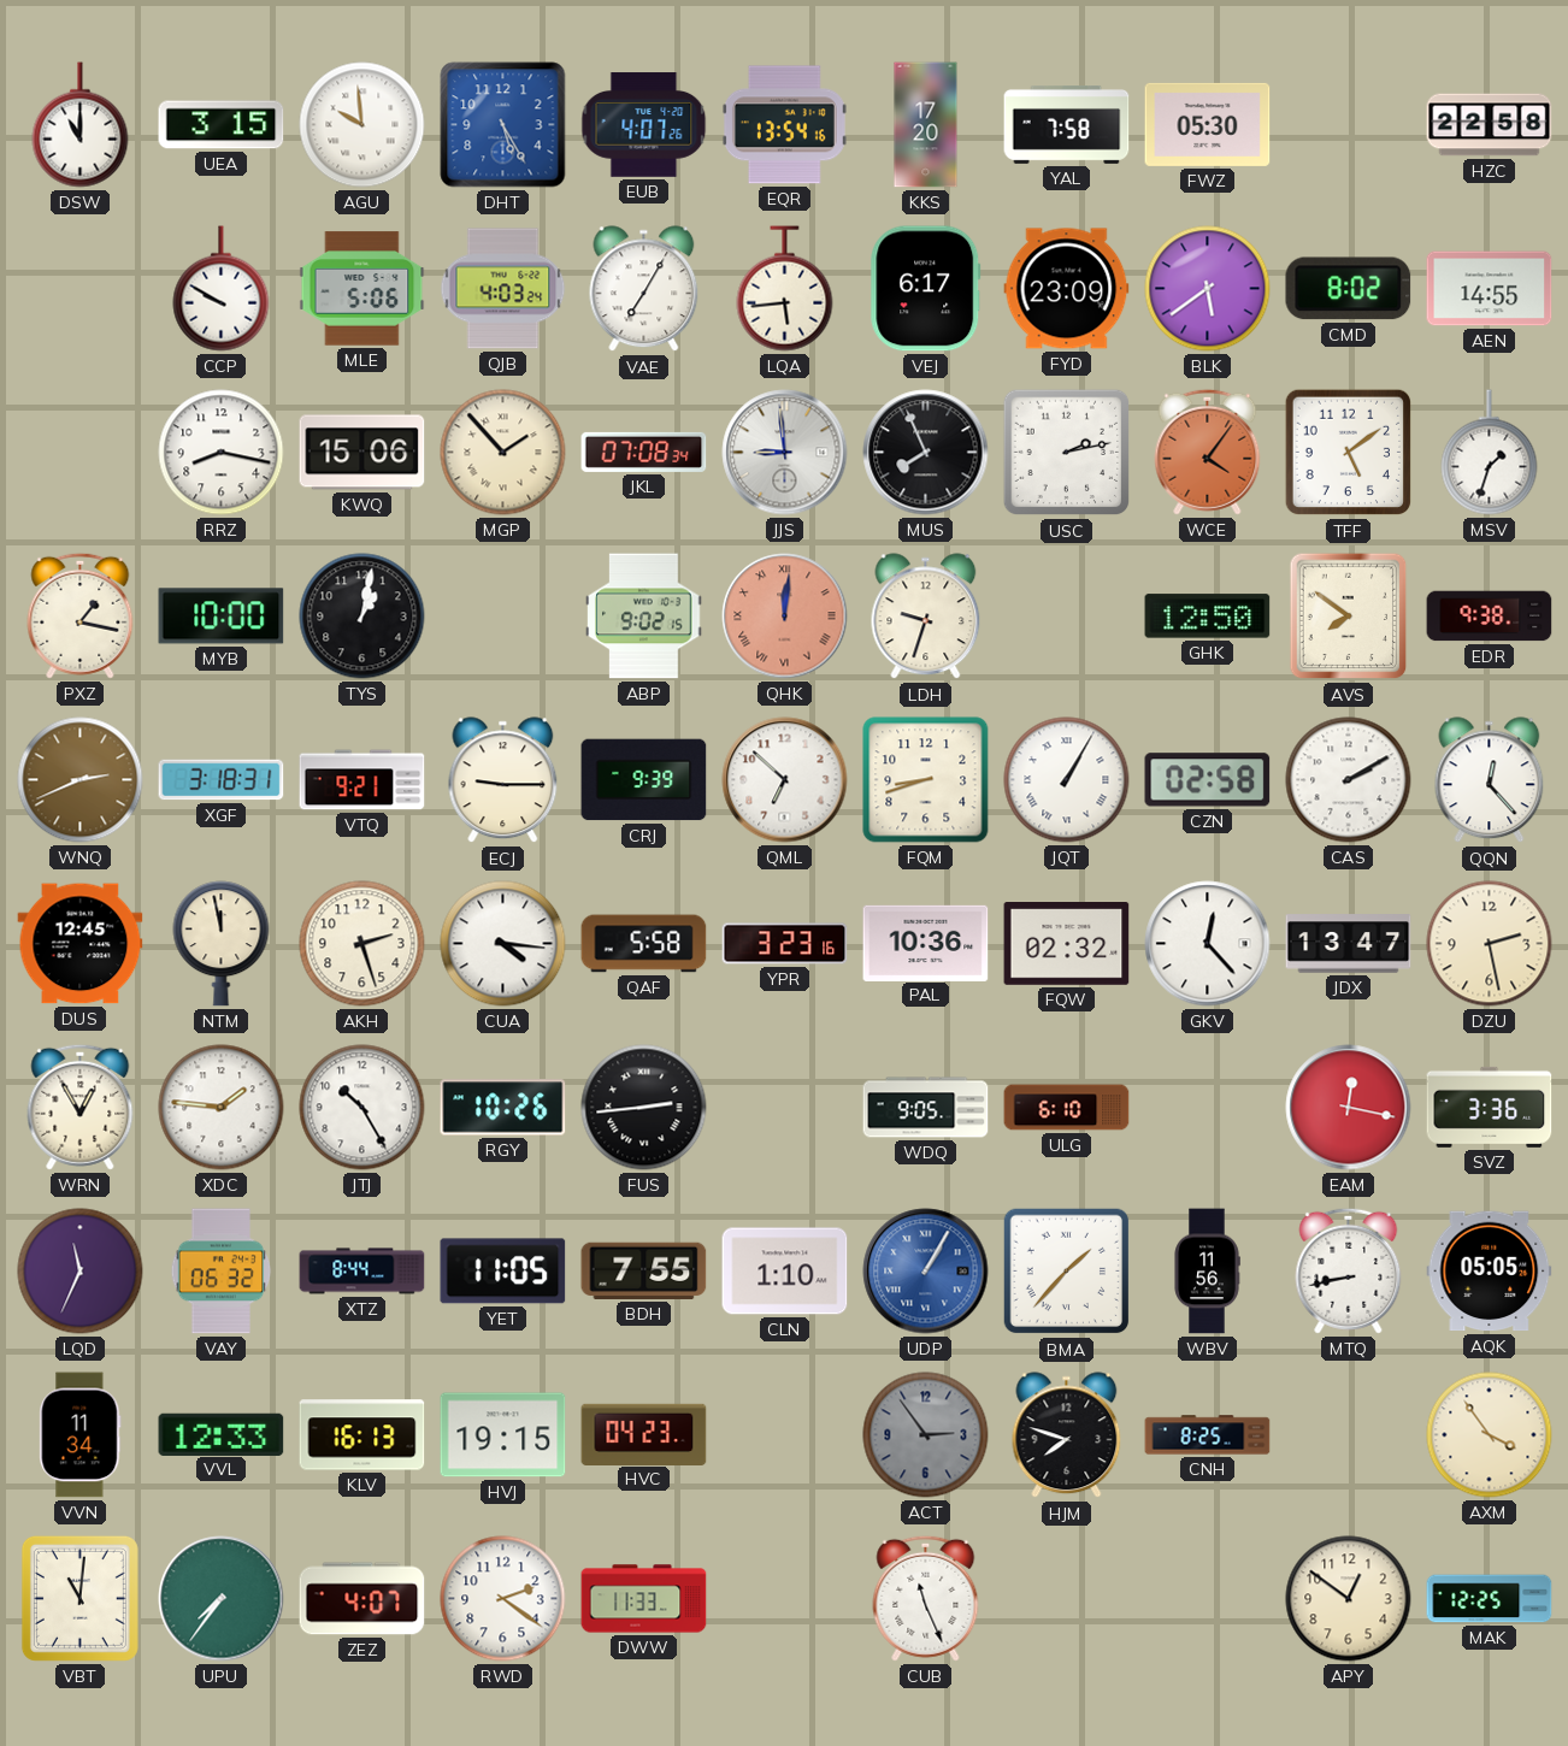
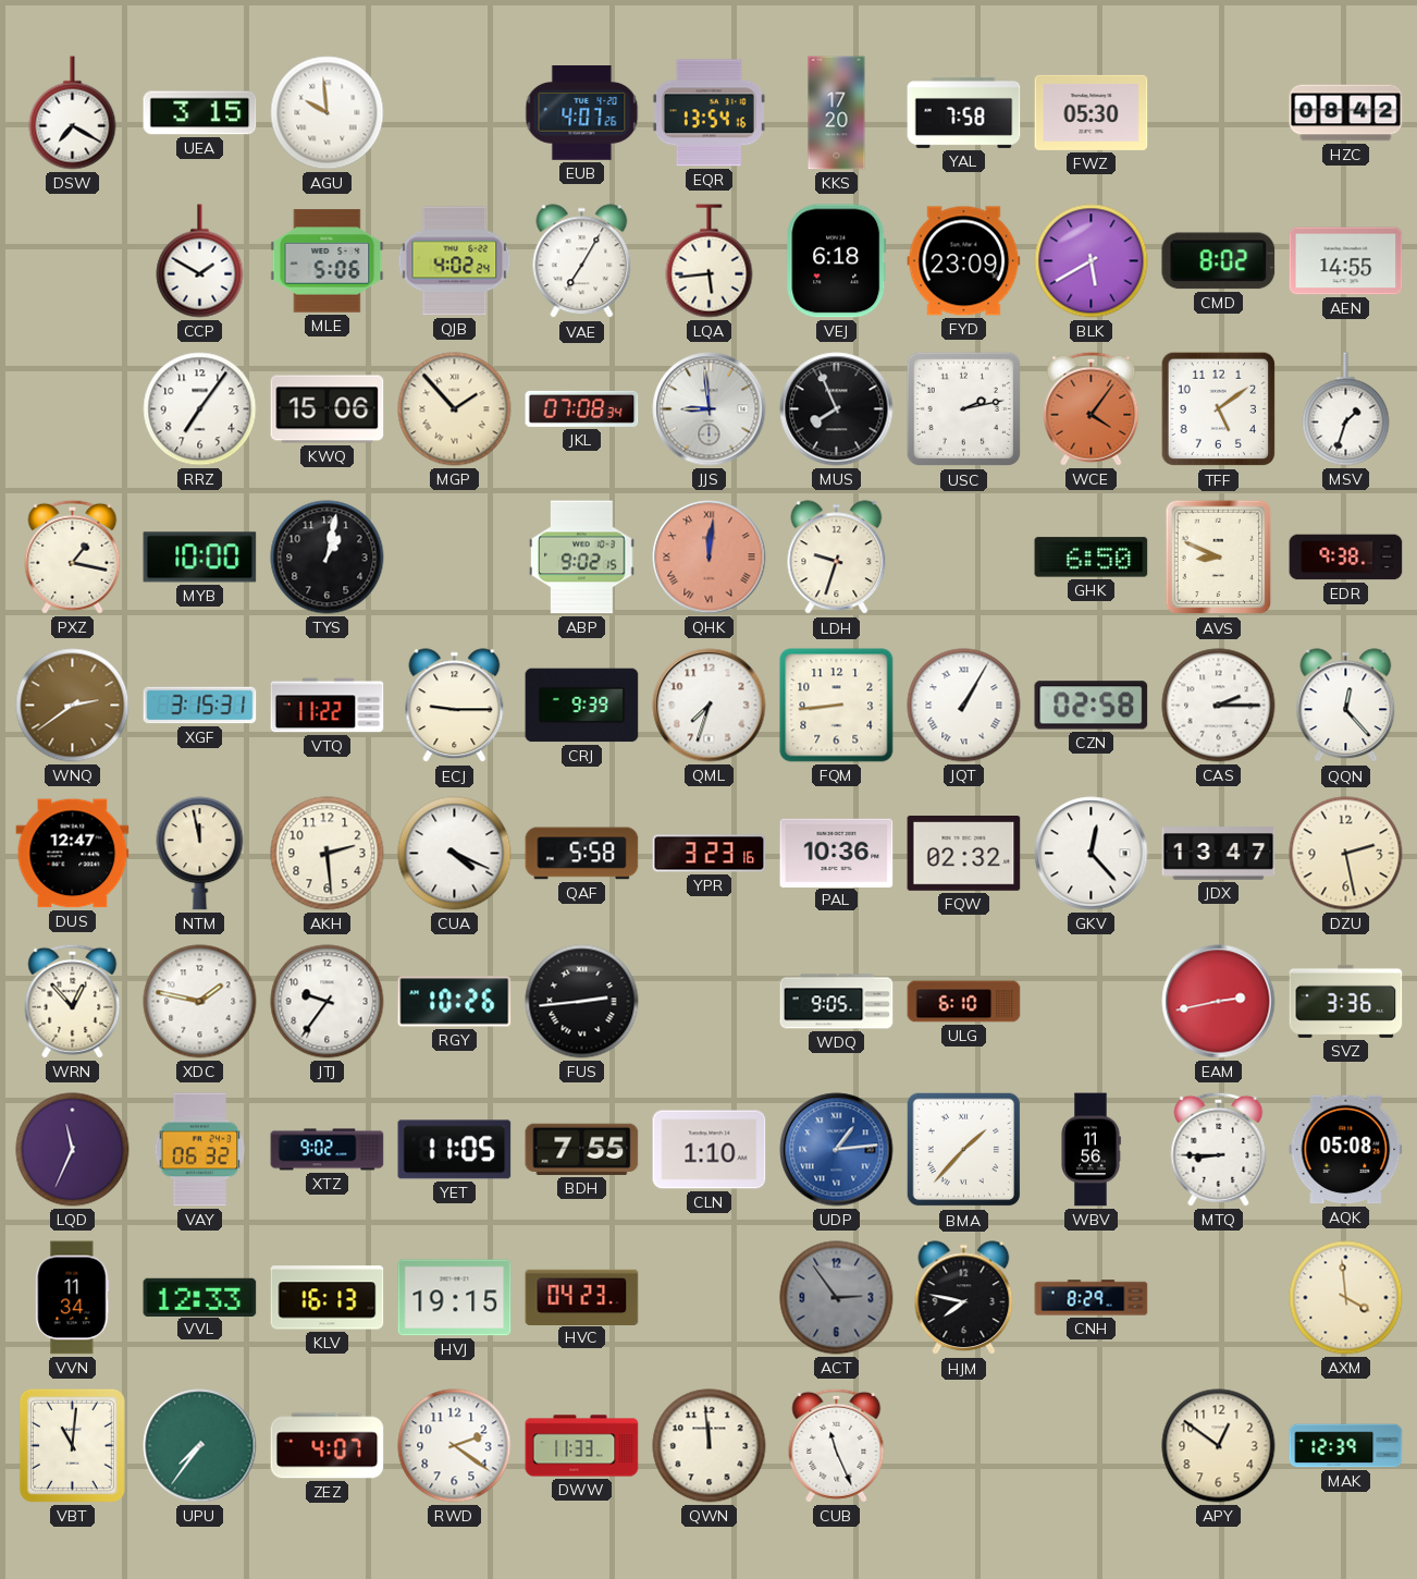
DSW: 11:00 -> 7:20 (73, 113)
DHT: 5:25 -> none (503, 125)
HZC: 22:58 -> 08:42 (1346, 113)
CCP: 9:50 -> 1:50 (200, 261)
QJB: 4:03 -> 4:02 (455, 261)
VEJ: 6:17 -> 6:18 (837, 261)
BLK: 5:39 -> 5:40 (1092, 261)
RRZ: 8:17 -> 7:06 (200, 409)
GHK: 12:50 -> 6:50 (1092, 558)
AVS: 7:51 -> 8:49 (1219, 558)
WNQ: 2:41 -> 2:39 (73, 706)
XGF: 3:18 -> 3:15 (200, 706)
VTQ: 9:21 -> 11:22 (328, 706)
QML: 6:52 -> 7:33 (710, 706)
FQM: 8:42 -> 8:44 (837, 706)
CAS: 2:10 -> 2:15 (1219, 706)
DUS: 12:45 -> 12:47 (73, 854)
AKH: 2:27 -> 2:29 (328, 854)
CUA: 4:16 -> 4:19 (455, 854)
WRN: 12:55 -> 12:53 (73, 1001)
XDC: 1:46 -> 1:47 (200, 1002)
JTJ: 10:25 -> 9:36 (328, 1002)
EAM: 12:17 -> 2:43 (1219, 1002)
XTZ: 8:44 -> 9:02 (328, 1150)
UDP: 1:05 -> 1:14 (837, 1150)
MTQ: 8:43 -> 8:45 (1219, 1149)
AQK: 05:05 -> 05:08 (1346, 1150)
HJM: 7:48 -> 7:47 (964, 1298)
CNH: 8:25 -> 8:29 (1092, 1298)
AXM: 3:54 -> 3:59 (1346, 1298)
QWN: none -> 11:59 (710, 1446)
MAK: 12:25 -> 12:39 (1346, 1446)
